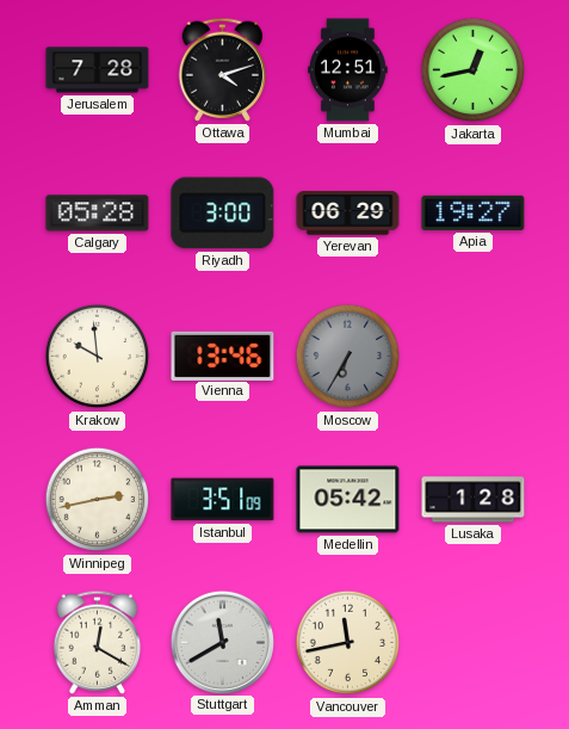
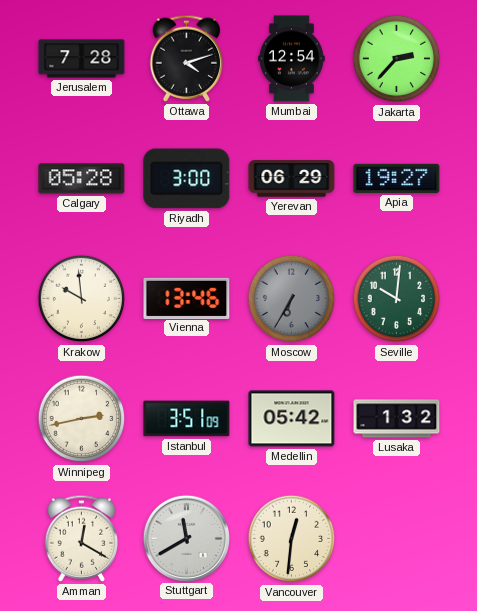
Mumbai: 12:51 -> 12:54 (292, 59)
Jakarta: 12:43 -> 2:37 (397, 59)
Seville: none -> 10:01 (397, 299)
Lusaka: 1:28 -> 1:32 (397, 419)
Vancouver: 11:43 -> 12:31 (292, 539)
